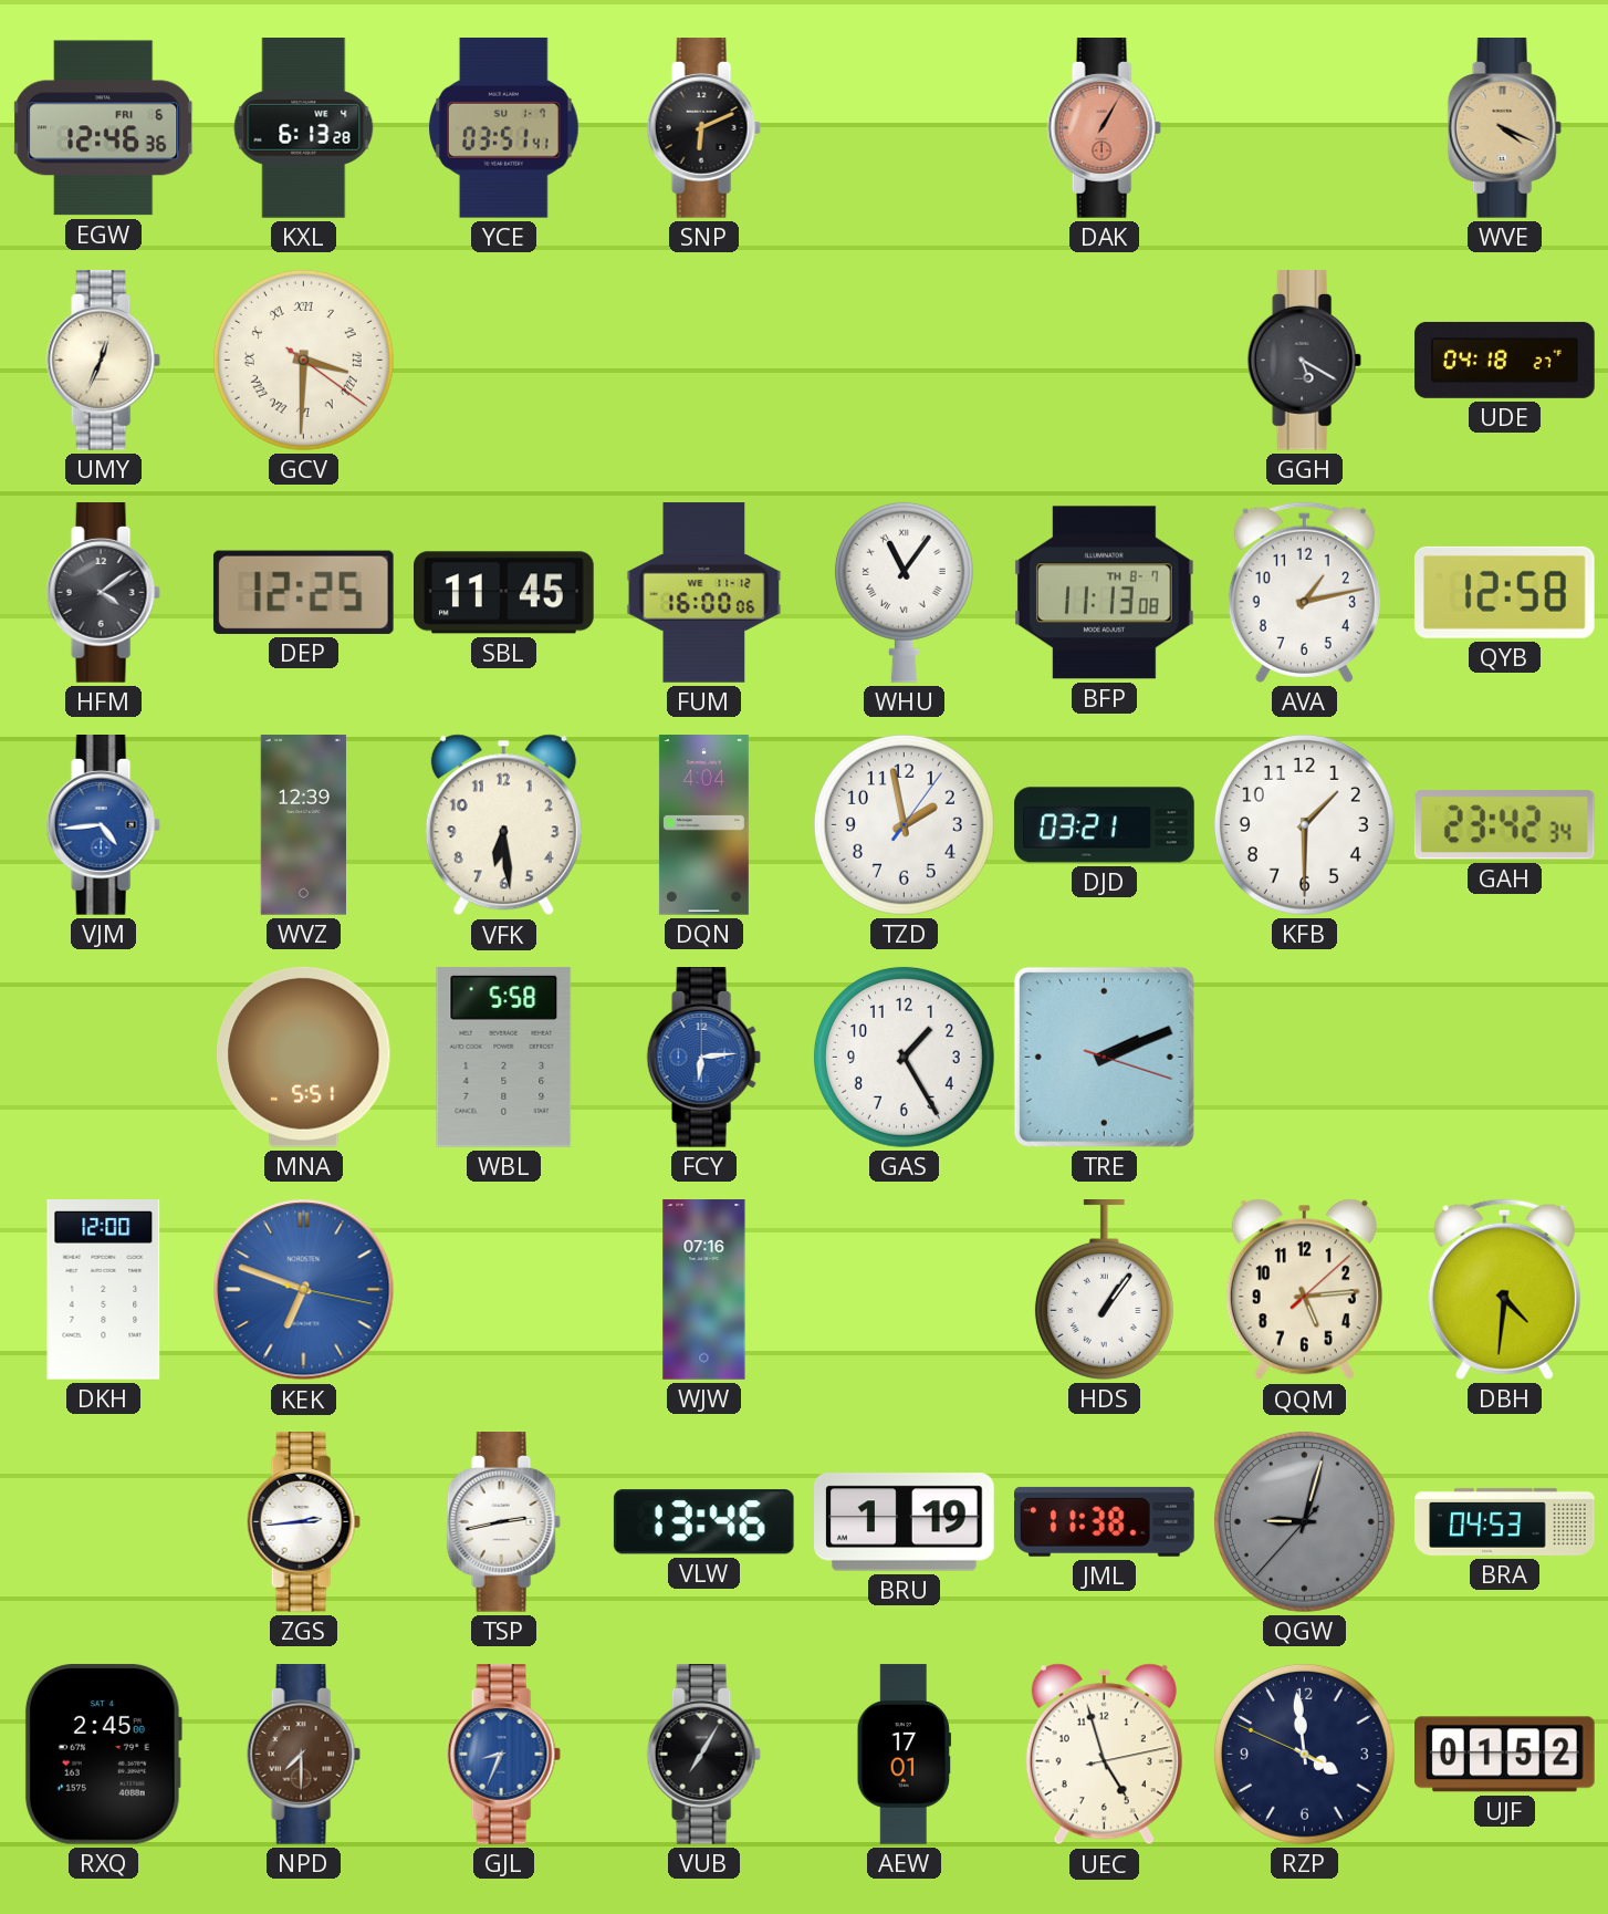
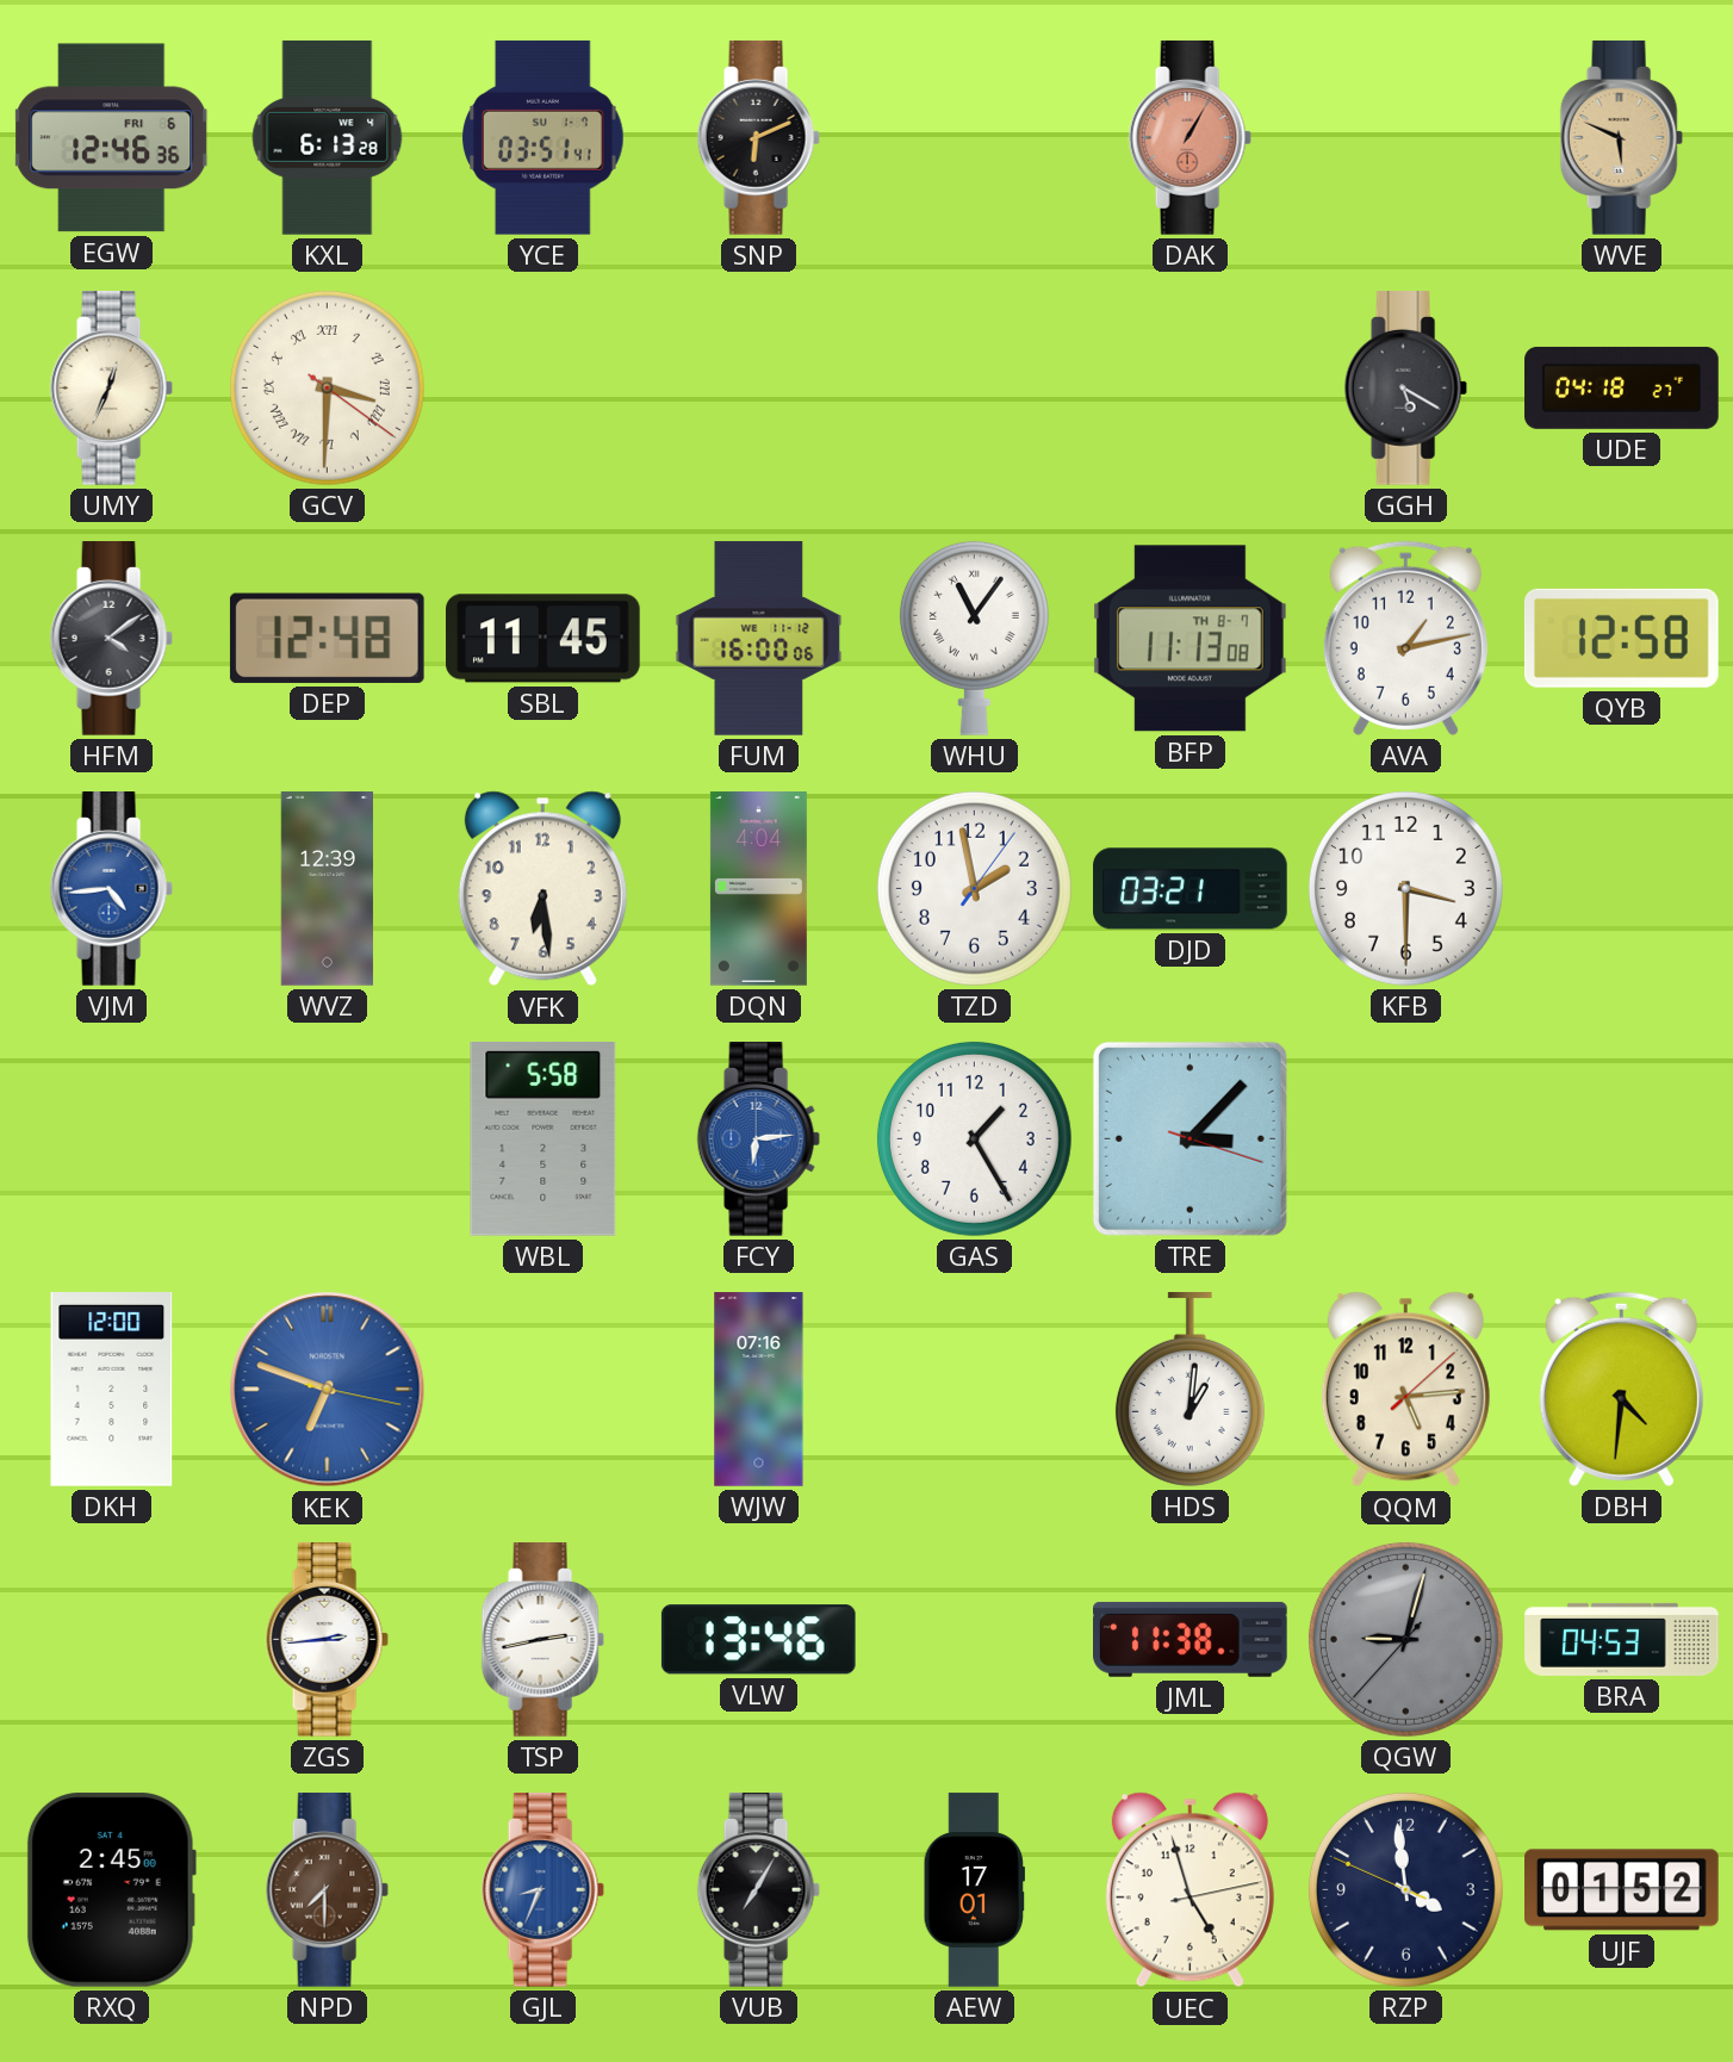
WVE: 4:19 -> 5:49 (1621, 138)
DEP: 12:25 -> 12:48 (327, 638)
KFB: 1:30 -> 3:30 (1405, 888)
GAH: 23:42 -> none (1504, 825)
MNA: 5:51 -> none (304, 1057)
TRE: 2:11 -> 3:07 (1190, 1138)
HDS: 1:06 -> 1:01 (1190, 1390)
BRU: 1:19 -> none (905, 1522)
